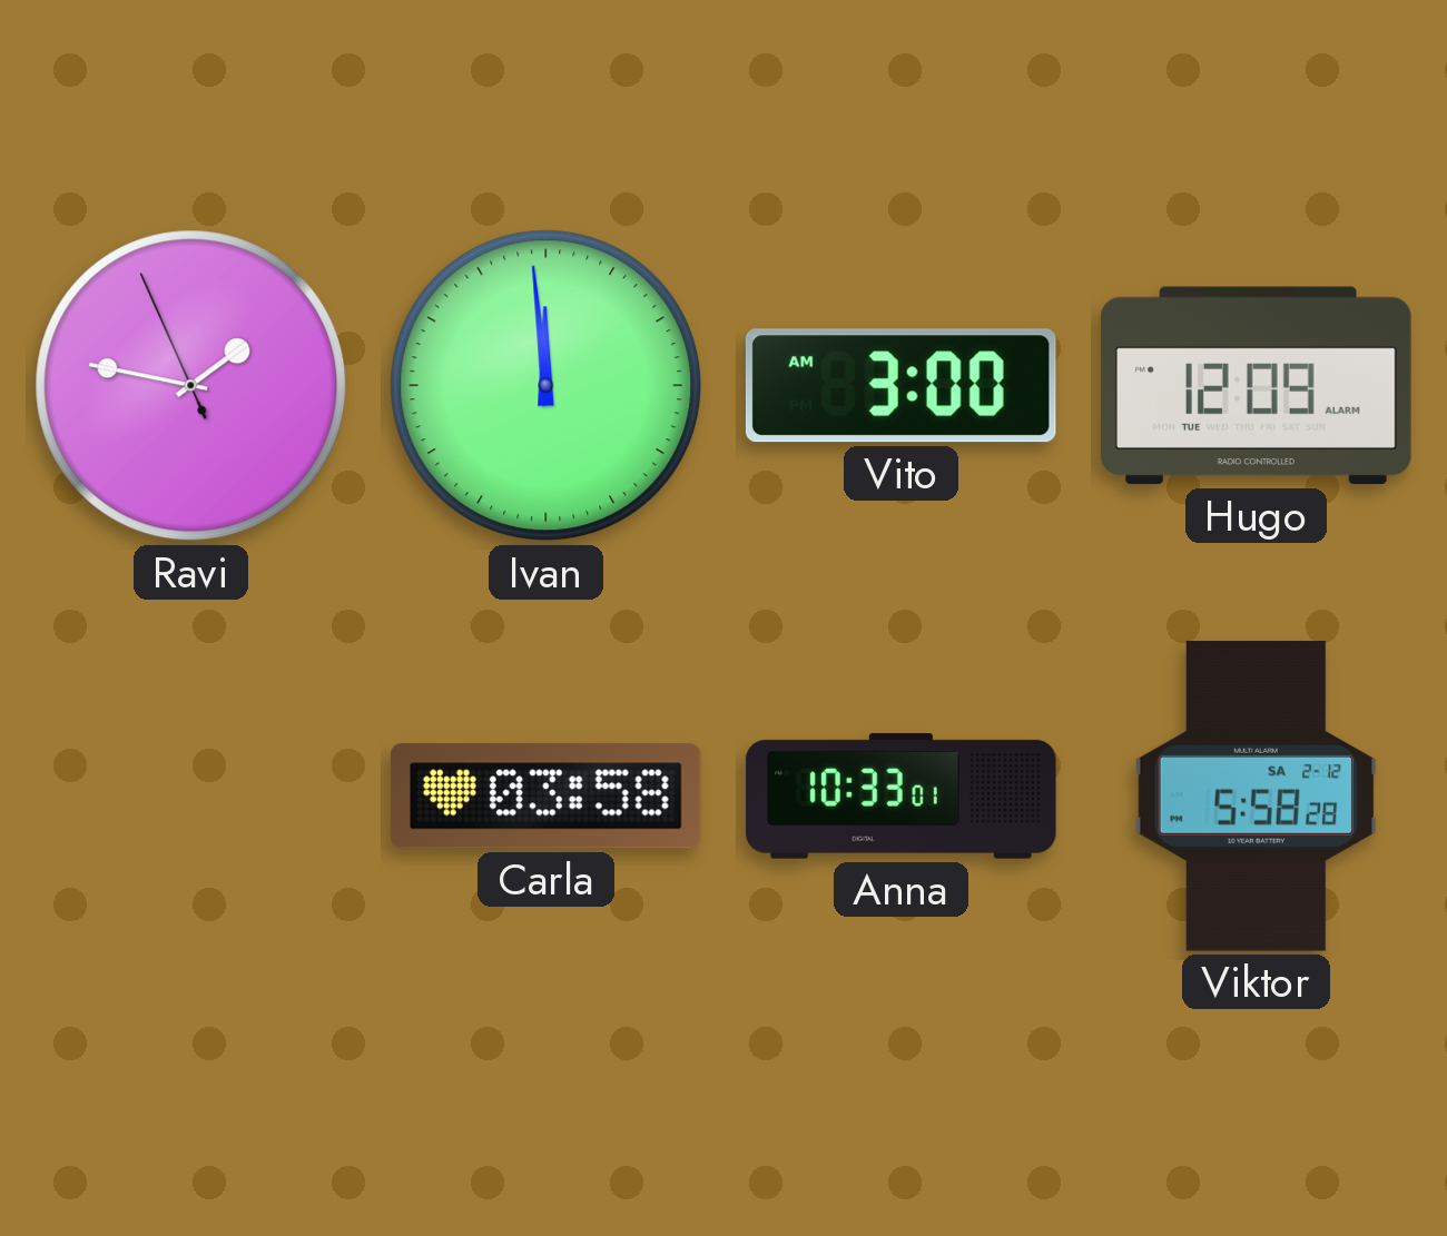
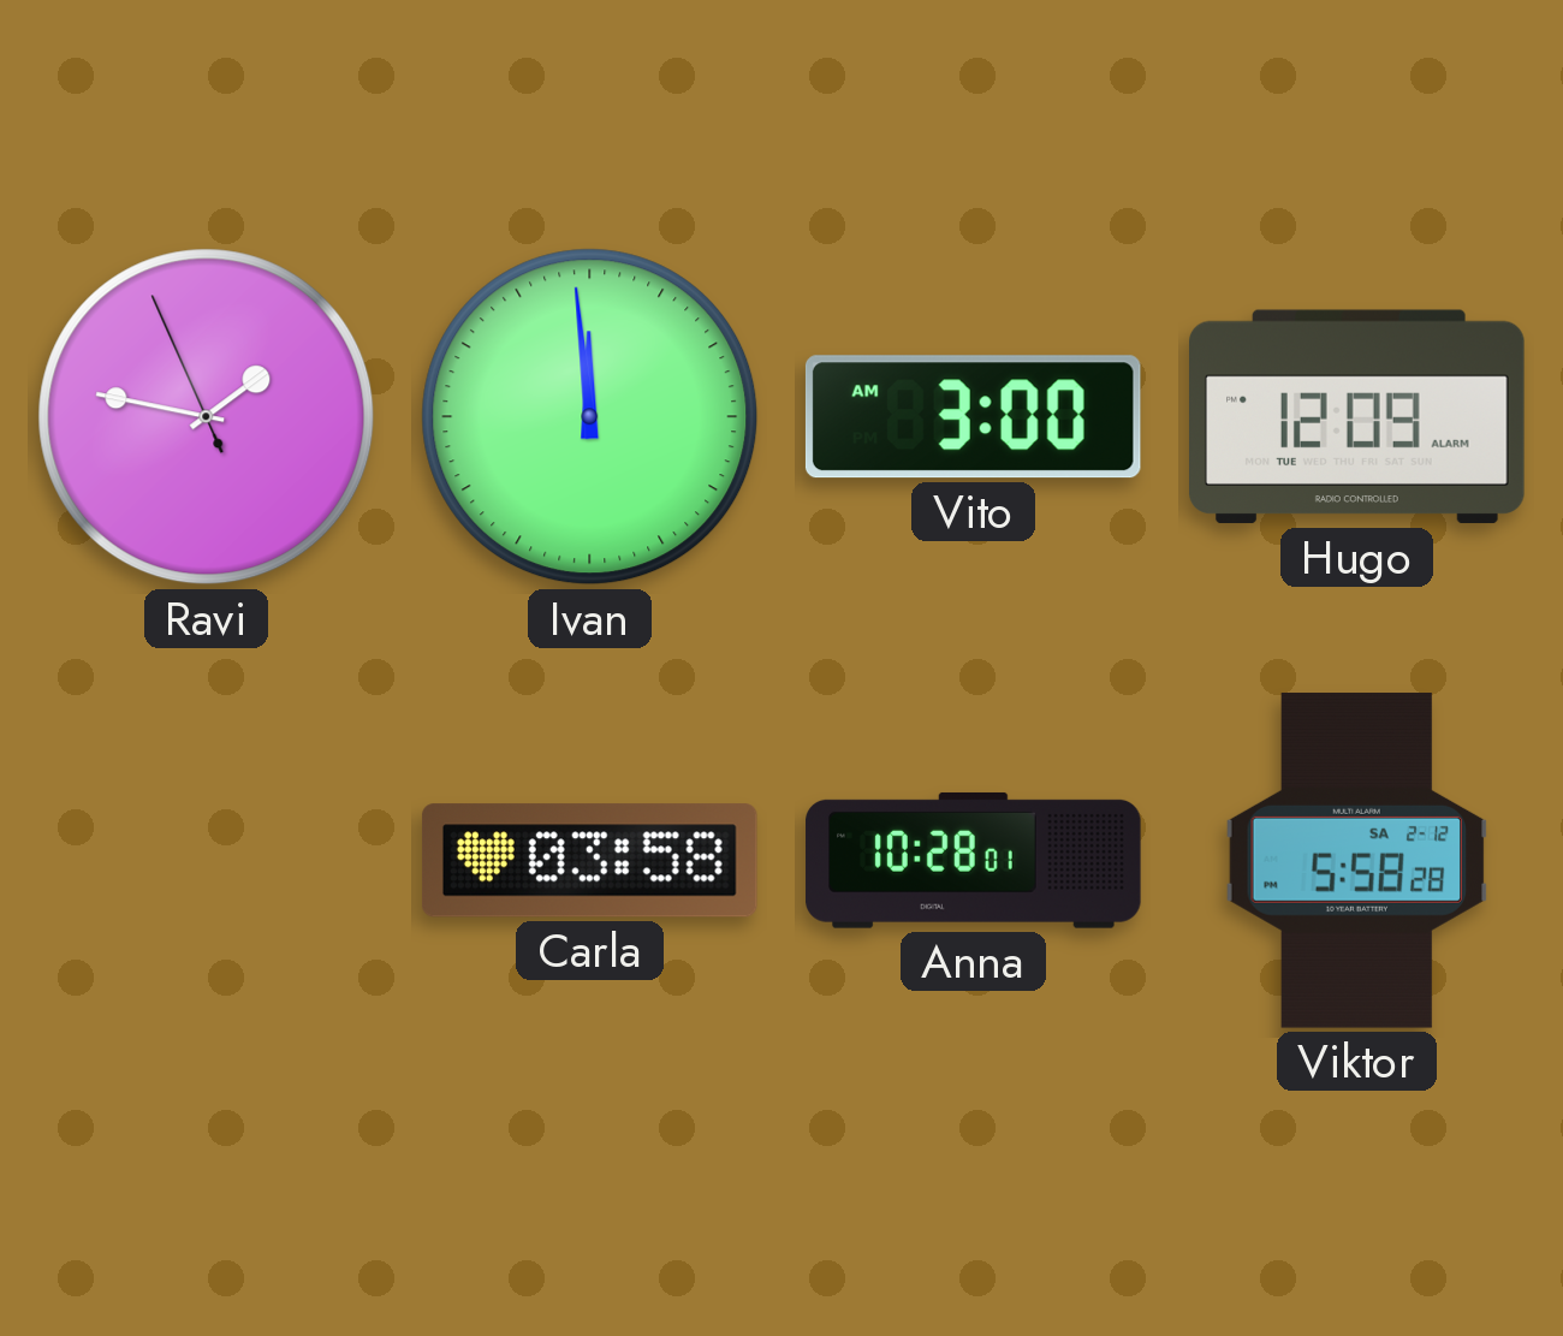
Anna: 10:33 -> 10:28 (974, 860)
